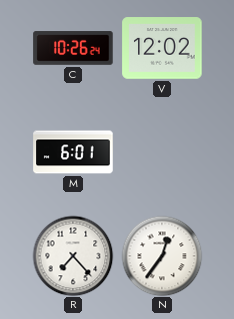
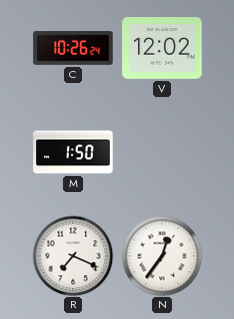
M: 6:01 -> 1:50 (73, 152)
R: 7:23 -> 7:19 (73, 256)
